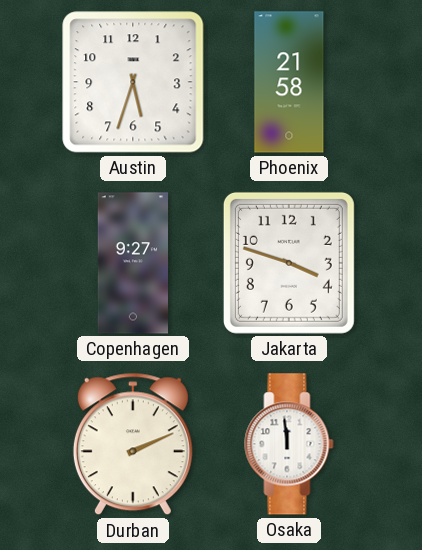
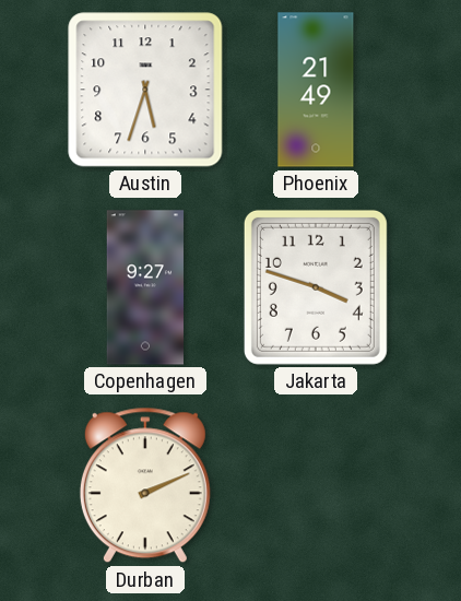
Phoenix: 21:58 -> 21:49 (316, 90)
Osaka: 11:59 -> none (289, 444)
